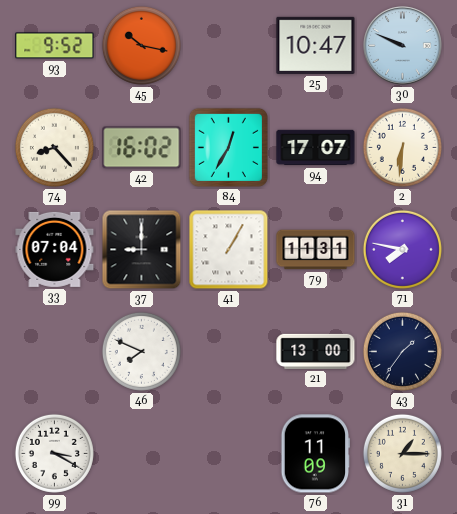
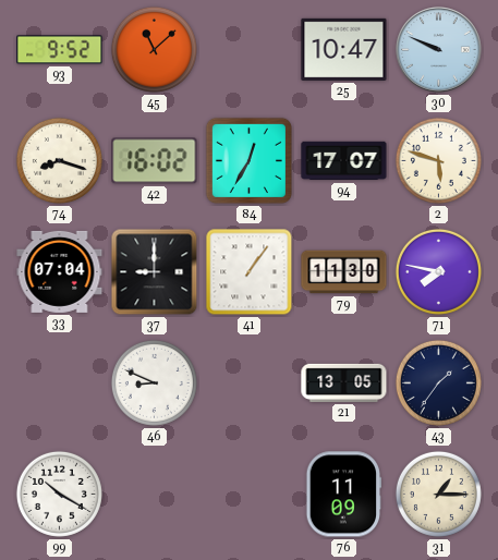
45: 10:17 -> 11:08 (154, 49)
74: 8:23 -> 8:18 (59, 160)
2: 6:31 -> 5:48 (438, 160)
41: 1:05 -> 1:06 (250, 272)
79: 11:31 -> 11:30 (344, 272)
46: 7:49 -> 8:49 (154, 382)
21: 13:00 -> 13:05 (344, 382)
99: 3:20 -> 10:20 (59, 494)
